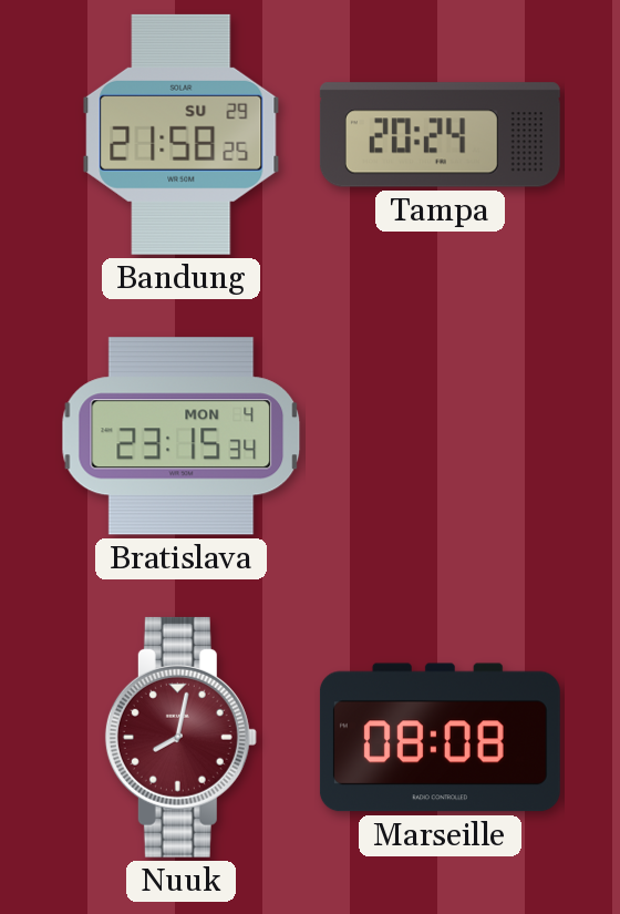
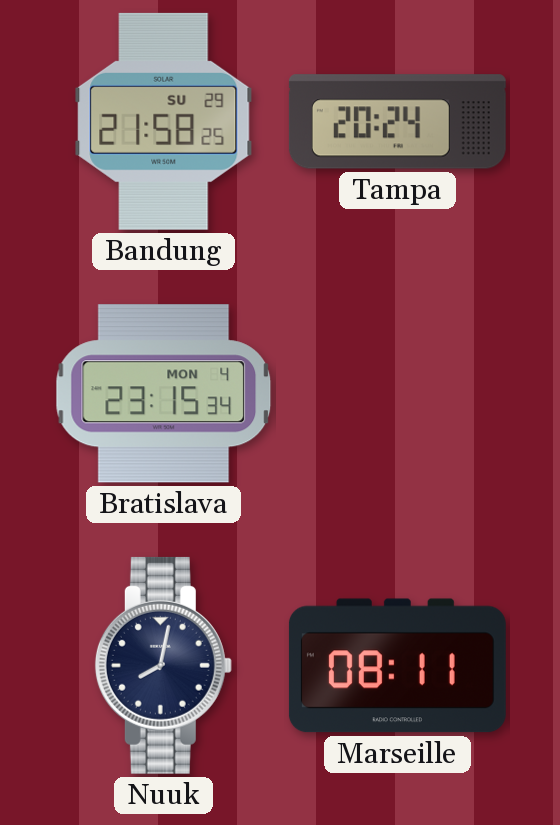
Nuuk dial: burgundy -> navy (163, 665)
Marseille: 08:08 -> 08:11 (397, 666)
